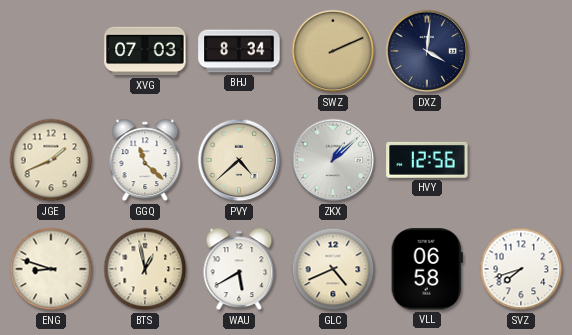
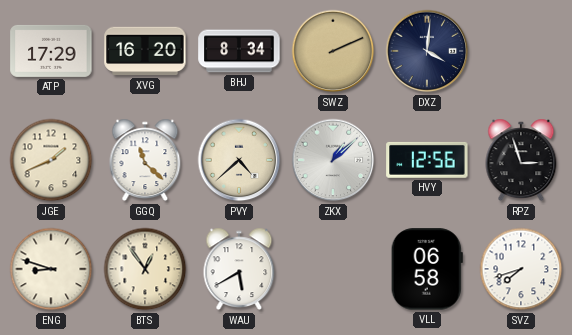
ATP: none -> 17:29 (51, 51)
XVG: 07:03 -> 16:20 (145, 51)
RPZ: none -> 2:57 (521, 160)
BTS: 12:58 -> 12:54 (145, 269)
GLC: 4:41 -> none (333, 269)
